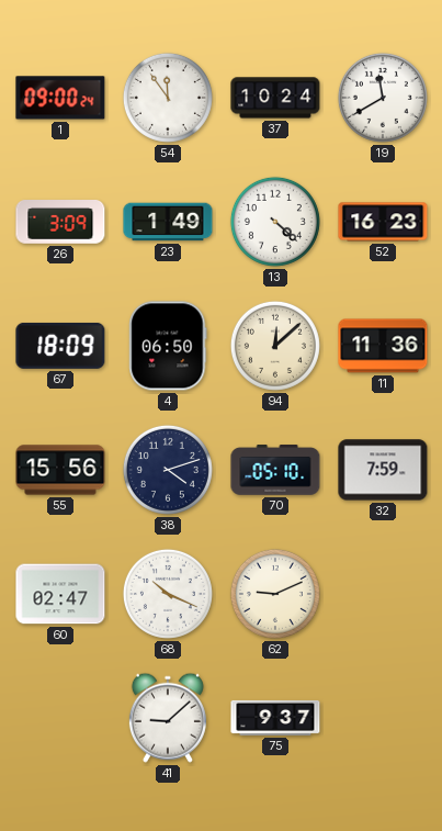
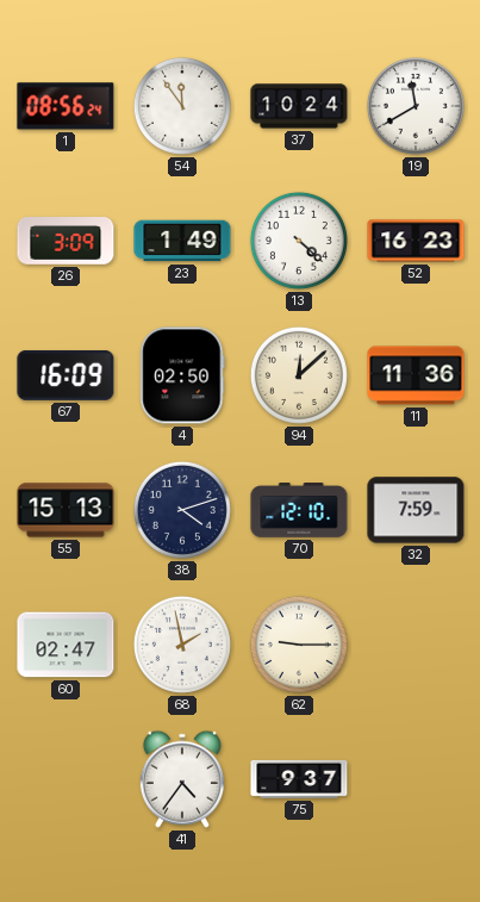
1: 09:00 -> 08:56 (66, 106)
67: 18:09 -> 16:09 (66, 375)
4: 06:50 -> 02:50 (182, 375)
55: 15:56 -> 15:13 (66, 510)
70: 05:10 -> 12:10 (299, 510)
68: 10:19 -> 1:58 (182, 645)
62: 9:11 -> 9:15 (299, 645)
41: 9:08 -> 4:36 (182, 779)
